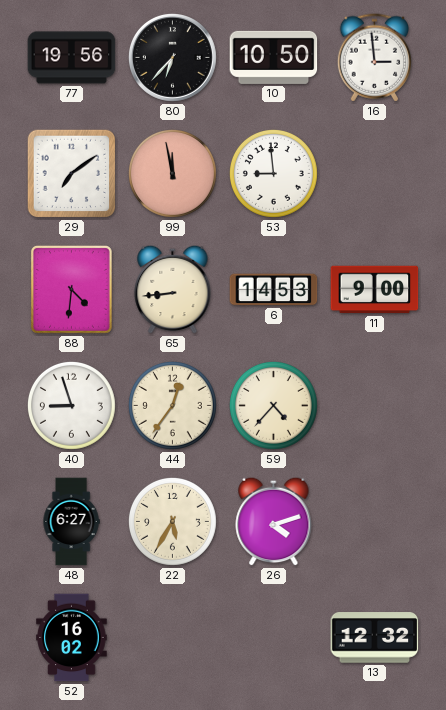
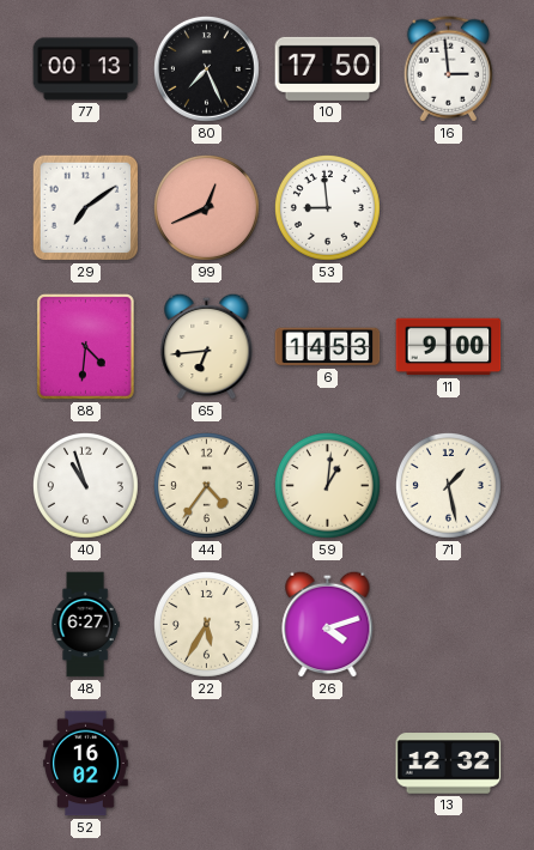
77: 19:56 -> 00:13 (86, 69)
80: 6:37 -> 7:26 (206, 68)
10: 10:50 -> 17:50 (328, 68)
99: 11:58 -> 12:41 (206, 207)
65: 8:44 -> 6:44 (207, 346)
40: 8:57 -> 10:57 (85, 485)
44: 12:36 -> 4:36 (206, 485)
59: 4:37 -> 1:01 (327, 485)
71: none -> 1:28 (448, 485)
